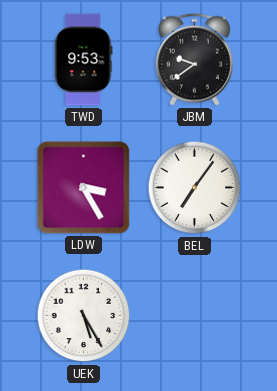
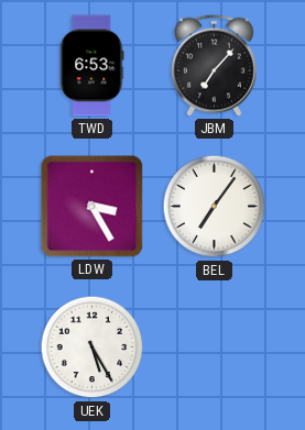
TWD: 9:53 -> 6:53 (92, 66)
JBM: 9:39 -> 7:07 (214, 65)
